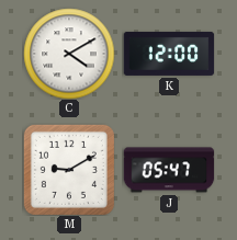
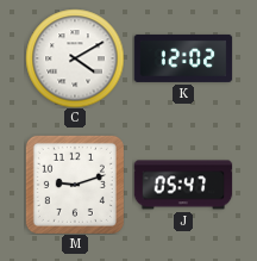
K: 12:00 -> 12:02 (183, 58)
M: 9:10 -> 9:12 (75, 185)
